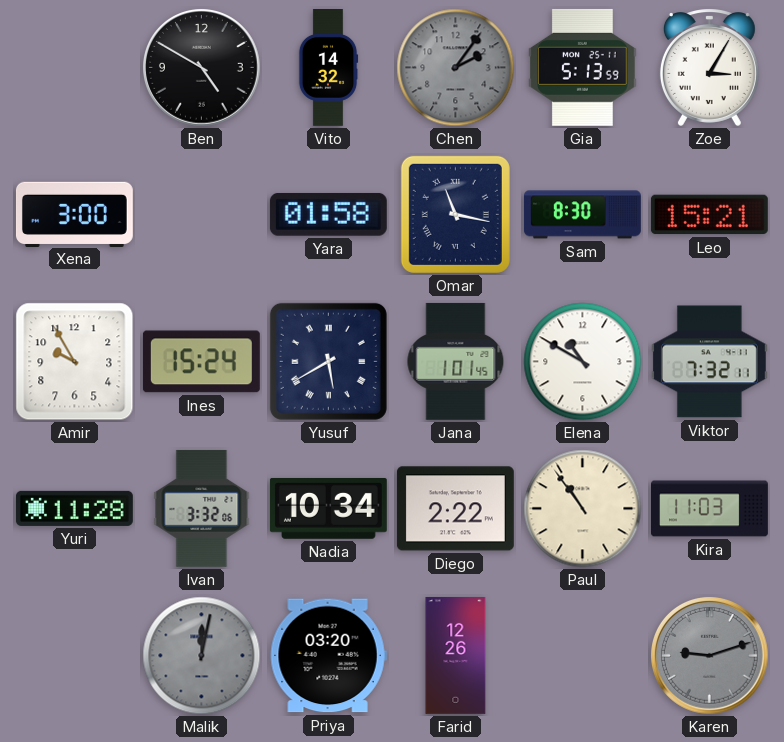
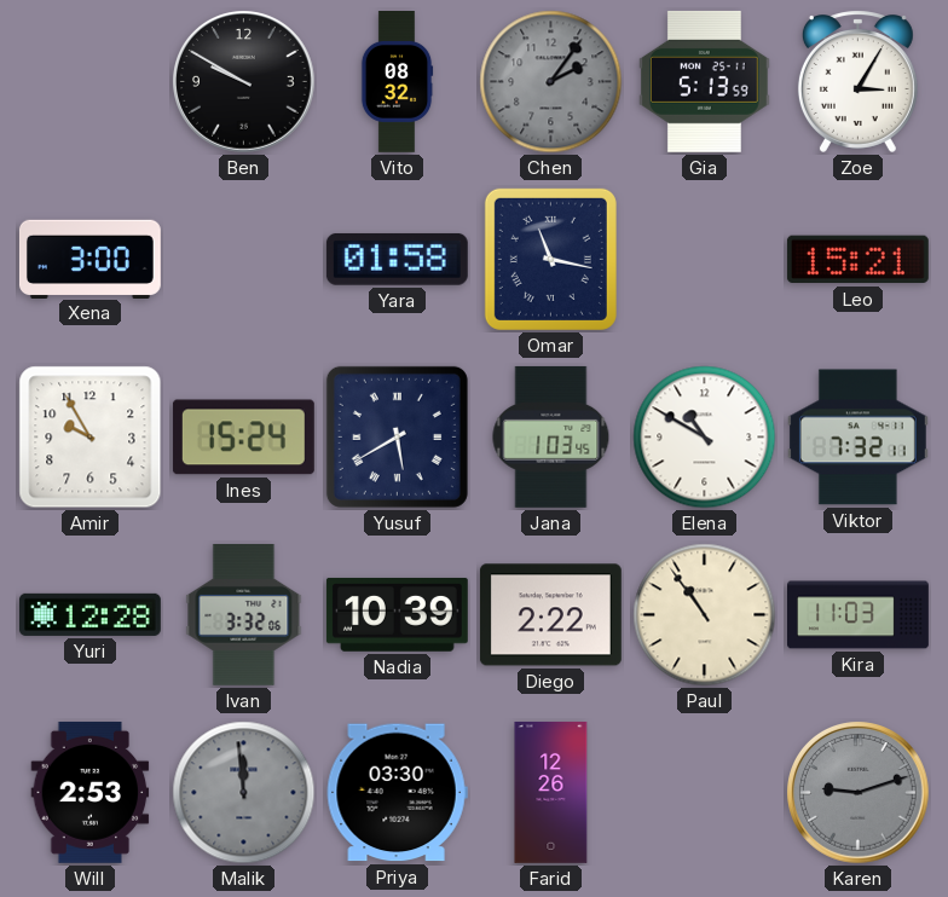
Ben: 4:50 -> 9:50 (244, 82)
Vito: 14:32 -> 08:32 (397, 82)
Sam: 8:30 -> none (582, 215)
Jana: 1:01 -> 1:03 (551, 436)
Yuri: 11:28 -> 12:28 (89, 614)
Nadia: 10:34 -> 10:39 (397, 615)
Will: none -> 2:53 (91, 792)
Malik: 12:02 -> 11:59 (244, 793)
Priya: 03:20 -> 03:30 (397, 793)
